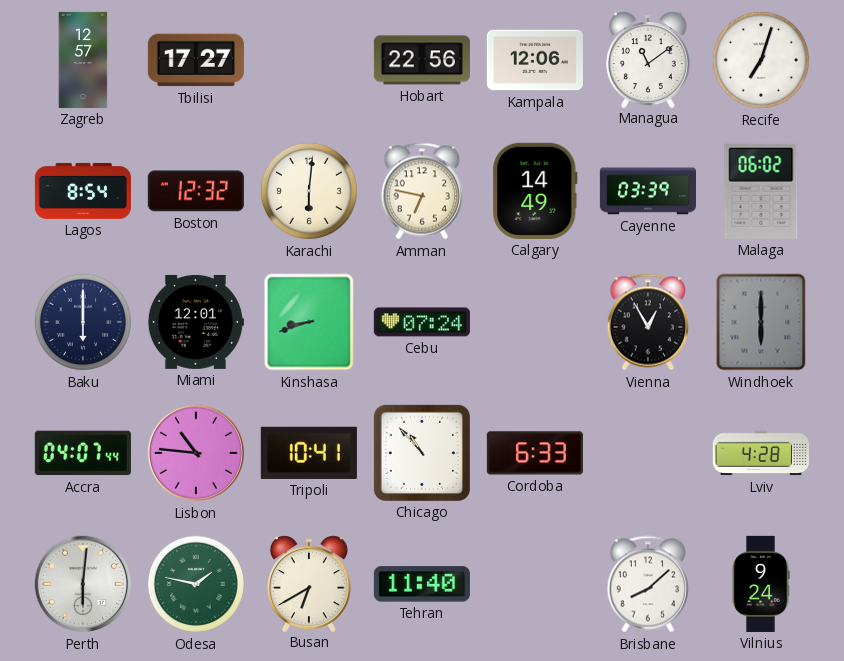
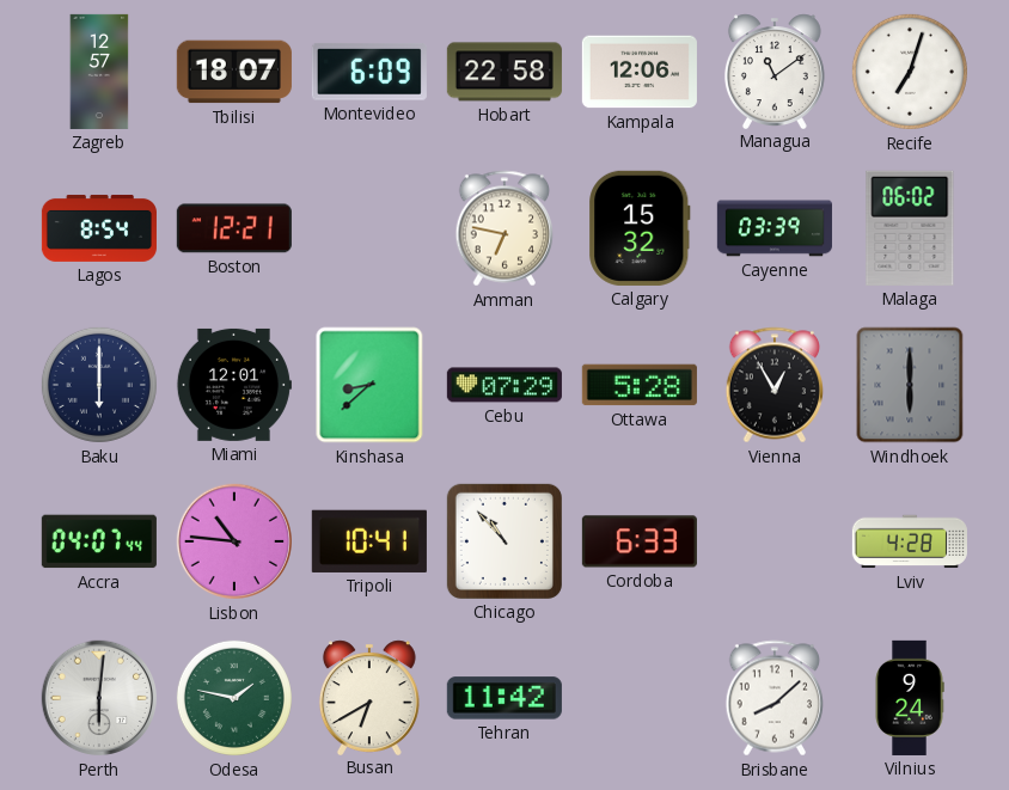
Tbilisi: 17:27 -> 18:07 (234, 72)
Montevideo: none -> 6:09 (369, 72)
Hobart: 22:56 -> 22:58 (504, 72)
Boston: 12:32 -> 12:21 (234, 228)
Karachi: 6:01 -> none (309, 191)
Calgary: 14:49 -> 15:32 (640, 228)
Kinshasa: 8:42 -> 8:38 (369, 385)
Cebu: 07:24 -> 07:29 (504, 385)
Ottawa: none -> 5:28 (640, 385)
Tehran: 11:40 -> 11:42 (504, 698)
